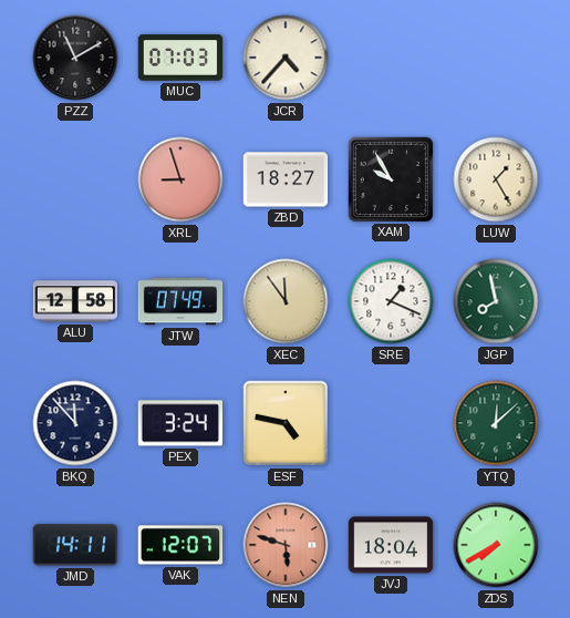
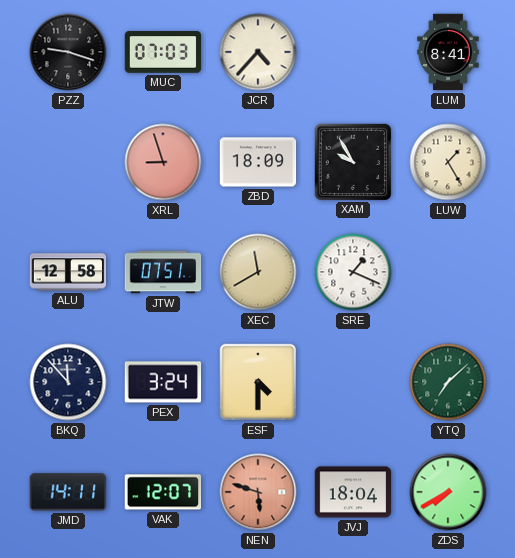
PZZ: 11:10 -> 9:18 (68, 52)
LUM: none -> 8:41 (448, 52)
ZBD: 18:27 -> 18:09 (258, 162)
JTW: 07:49 -> 07:51 (163, 272)
XEC: 11:54 -> 11:40 (258, 272)
JGP: 7:58 -> none (496, 301)
ESF: 4:47 -> 4:30 (258, 382)
YTQ: 12:08 -> 7:08 (448, 382)
